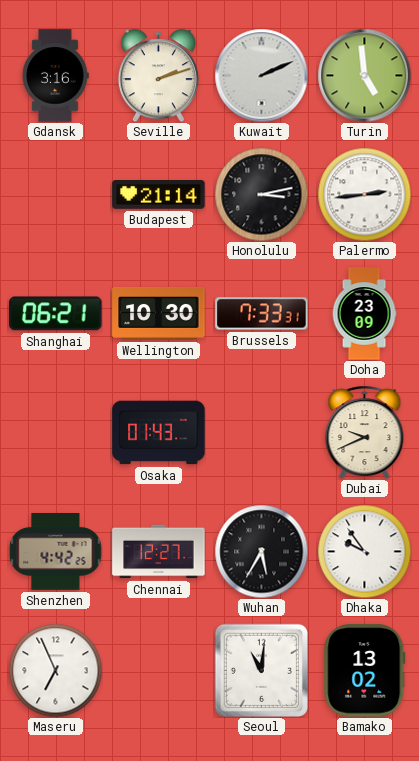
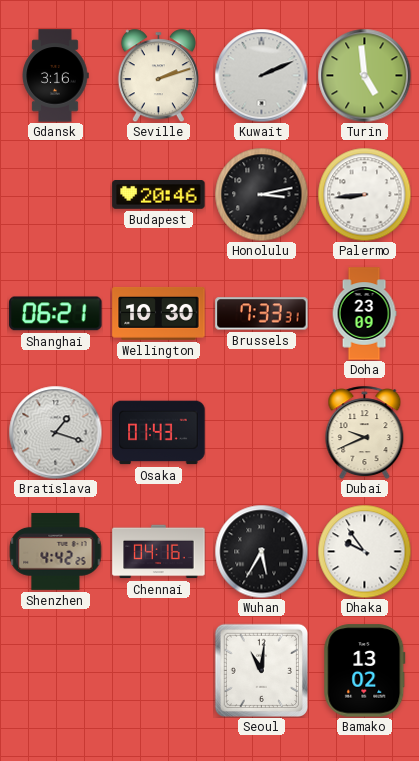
Budapest: 21:14 -> 20:46 (159, 195)
Palermo: 2:44 -> 8:44 (364, 194)
Bratislava: none -> 1:18 (55, 432)
Chennai: 12:27 -> 04:16 (159, 552)
Maseru: 6:56 -> none (55, 670)
